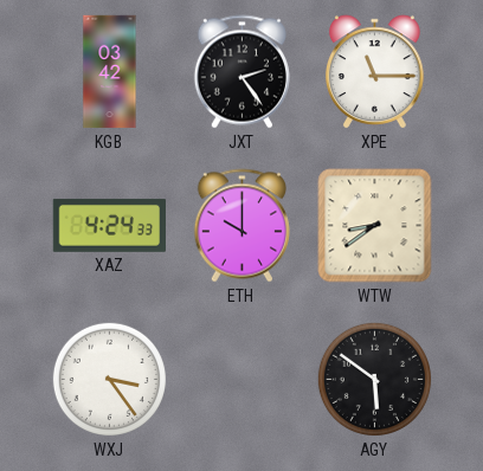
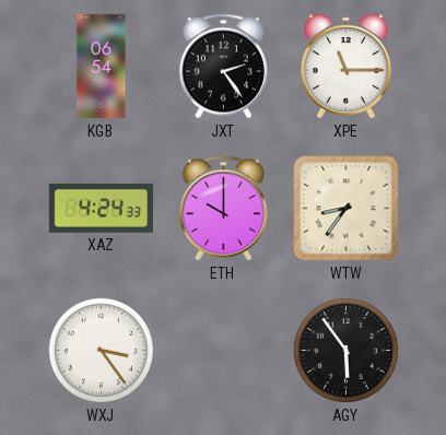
KGB: 03:42 -> 06:54 (102, 67)
WTW: 8:39 -> 8:36 (347, 209)
AGY: 5:51 -> 5:54 (345, 350)
